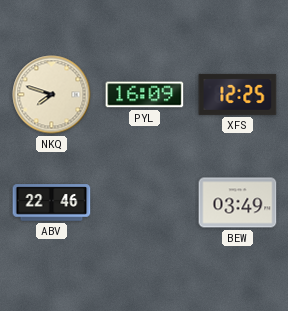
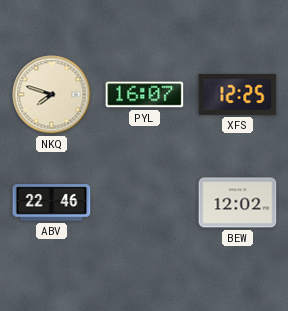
PYL: 16:09 -> 16:07 (145, 95)
BEW: 03:49 -> 12:02 (238, 203)
